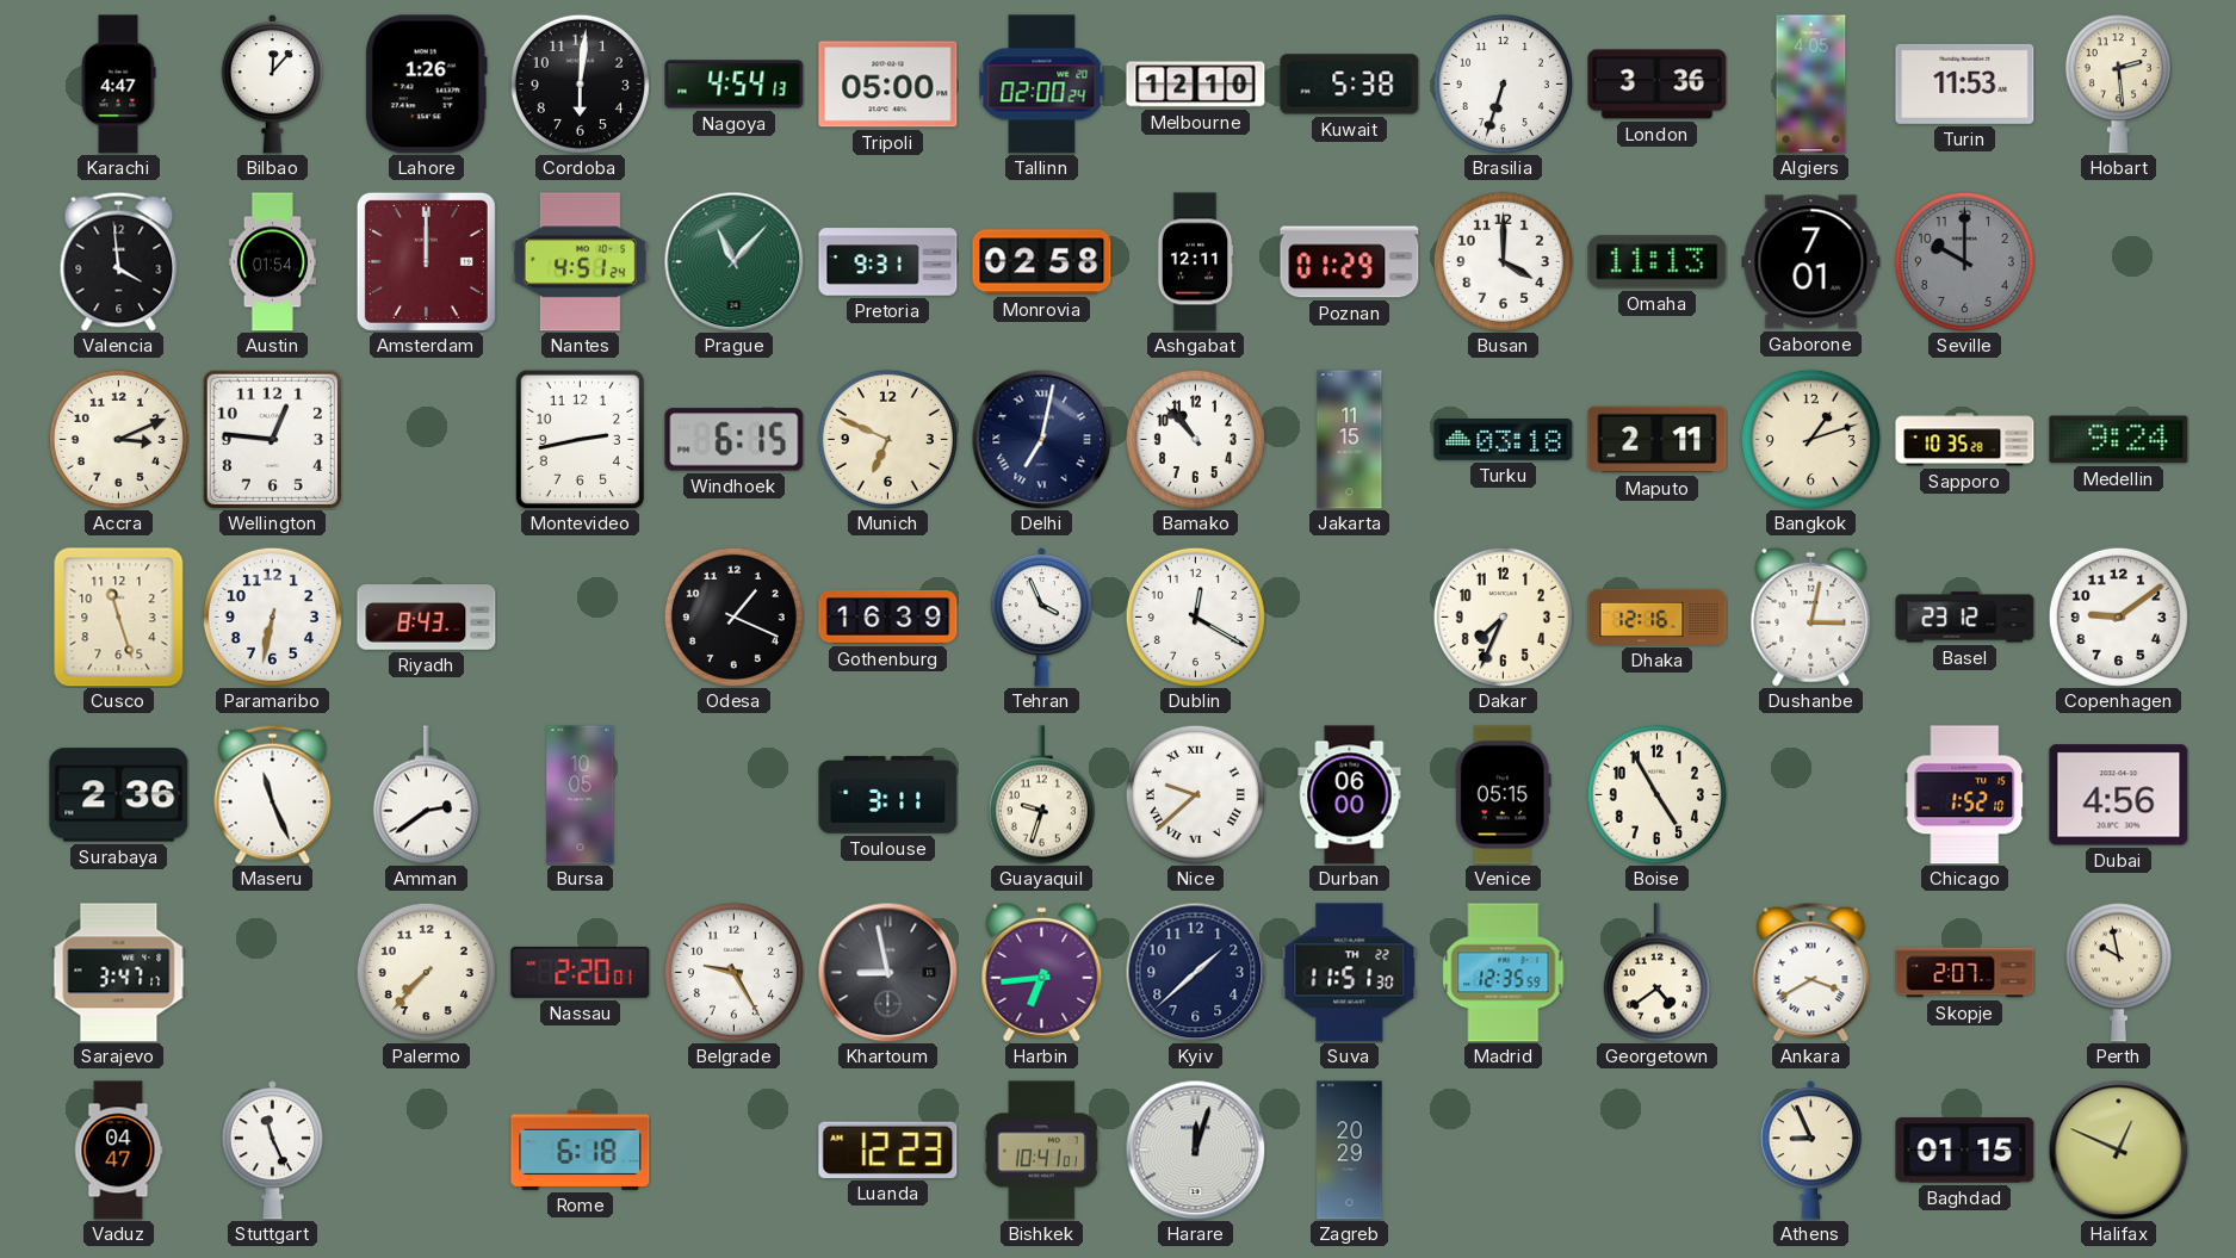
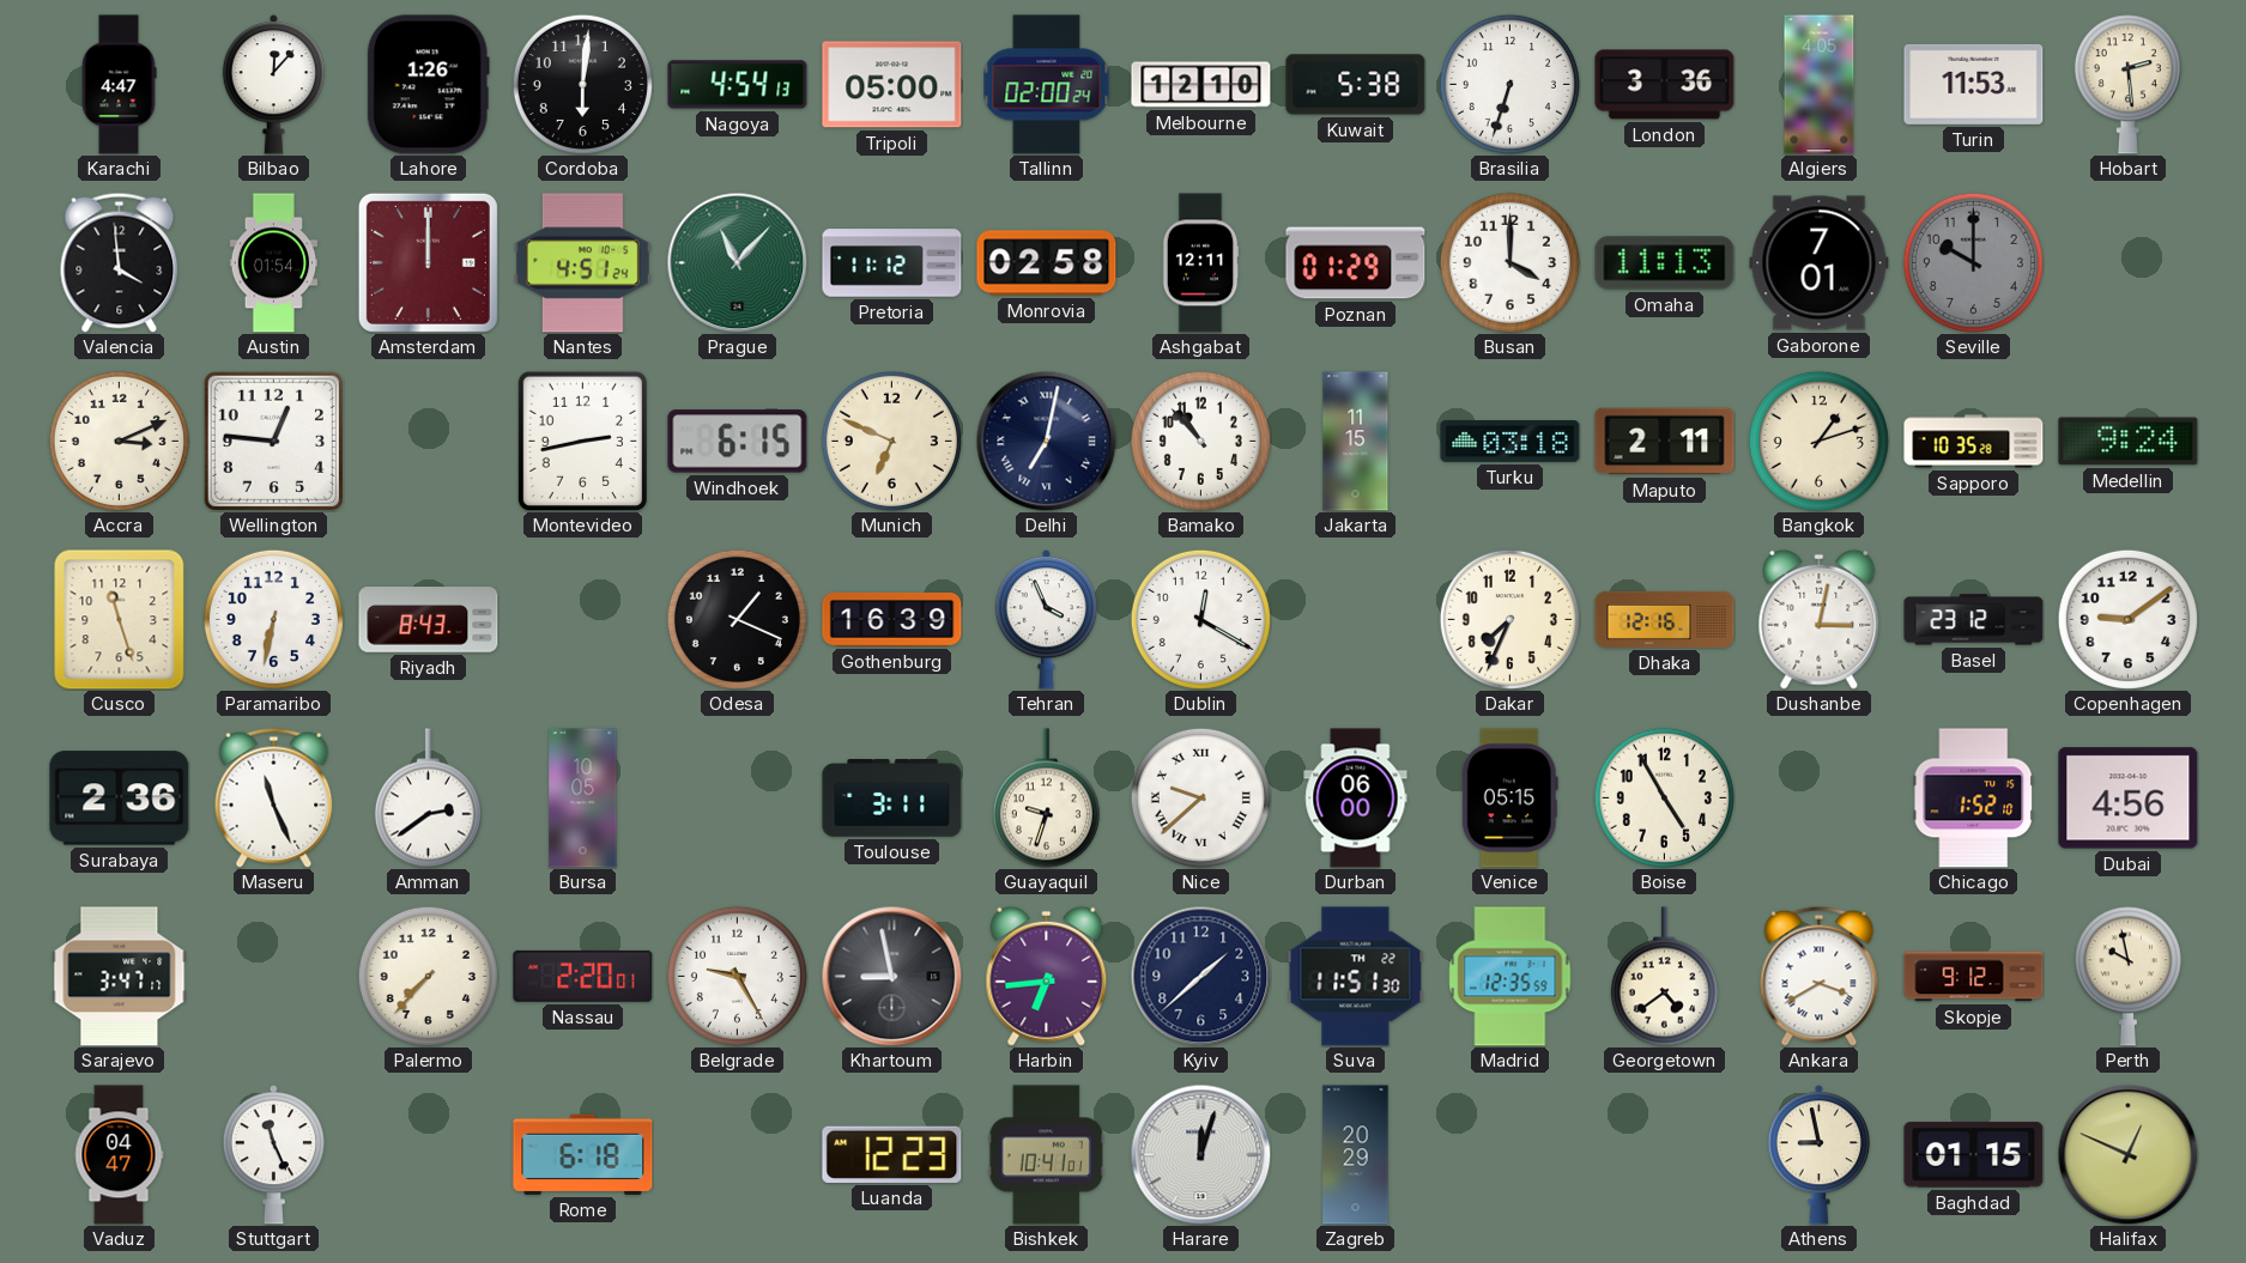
Pretoria: 9:31 -> 11:12 (892, 263)
Skopje: 2:07 -> 9:12 (1974, 977)
Athens: 8:56 -> 8:58 (1818, 1155)
